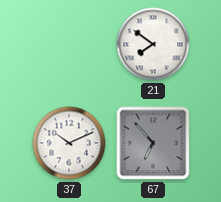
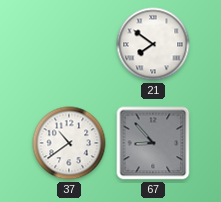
37: 10:11 -> 10:39 (69, 143)
67: 6:53 -> 8:53 (153, 143)
